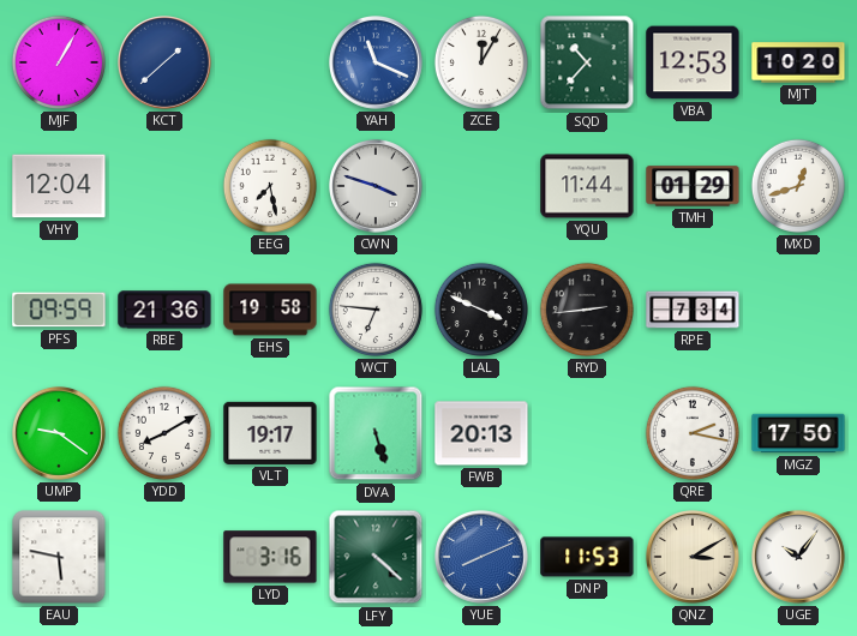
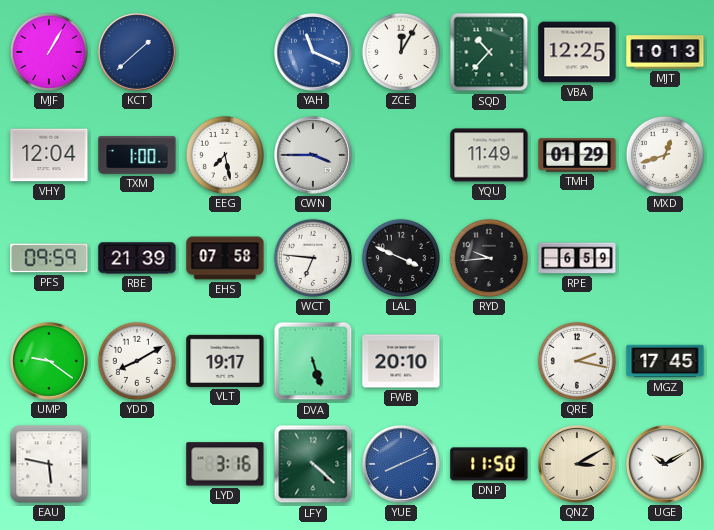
VBA: 12:53 -> 12:25 (577, 52)
MJT: 10:20 -> 10:13 (665, 52)
TXM: none -> 1:00 (137, 155)
CWN: 3:48 -> 3:45 (314, 156)
YQU: 11:44 -> 11:49 (489, 155)
RBE: 21:36 -> 21:39 (137, 258)
EHS: 19:58 -> 07:58 (225, 258)
RYD: 2:44 -> 9:44 (489, 258)
RPE: 7:34 -> 6:59 (577, 258)
FWB: 20:13 -> 20:10 (401, 361)
MGZ: 17:50 -> 17:45 (665, 361)
DNP: 11:53 -> 11:50 (489, 464)
UGE: 10:06 -> 10:10 (666, 465)
